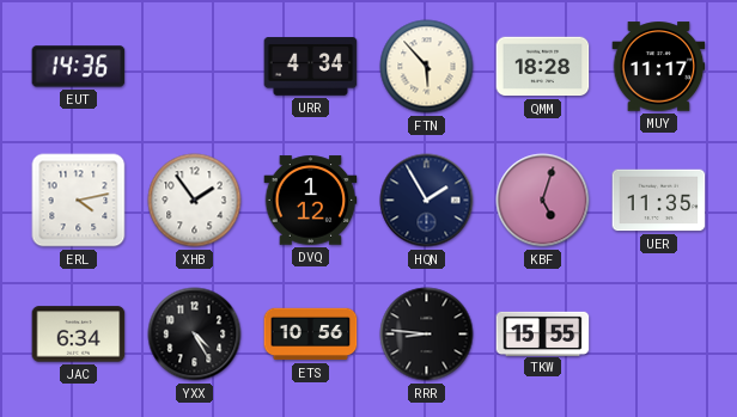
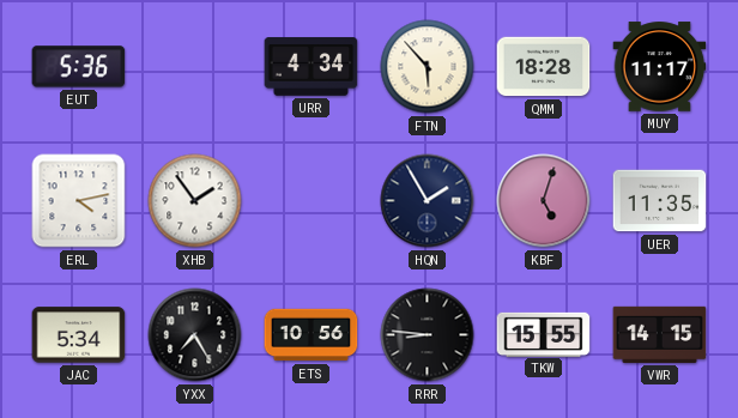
EUT: 14:36 -> 5:36 (79, 67)
DVQ: 1:12 -> none (311, 201)
JAC: 6:34 -> 5:34 (79, 335)
YXX: 4:25 -> 7:25 (195, 335)
VWR: none -> 14:15 (660, 334)
